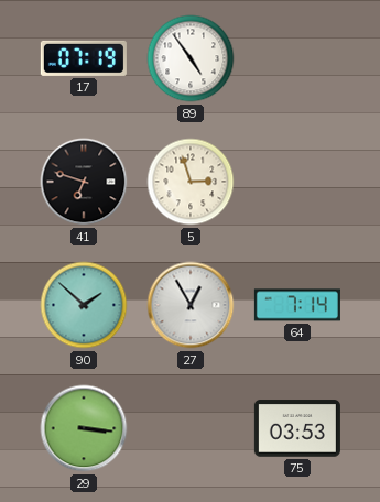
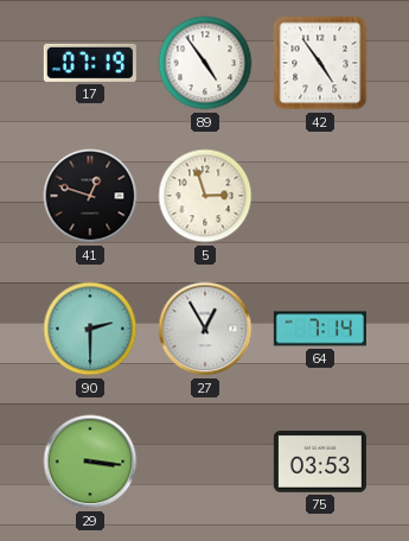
42: none -> 4:54 (320, 63)
41: 6:48 -> 12:48 (90, 196)
90: 1:52 -> 2:30 (90, 329)
